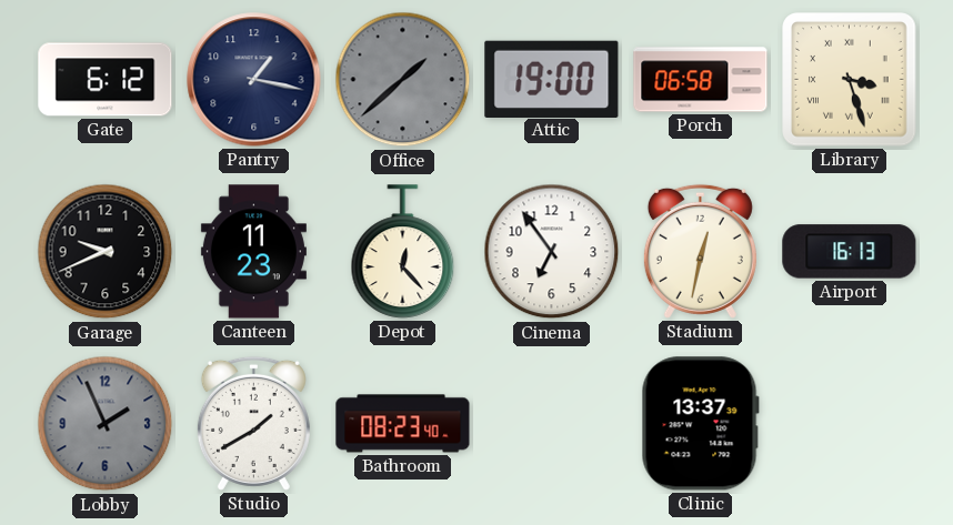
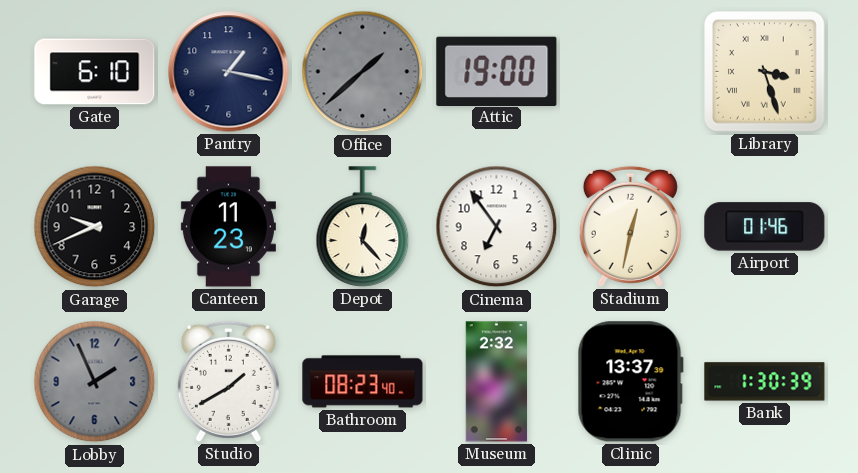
Gate: 6:12 -> 6:10 (95, 72)
Porch: 06:58 -> none (701, 80)
Airport: 16:13 -> 01:46 (765, 227)
Museum: none -> 2:32 (497, 382)
Bank: none -> 1:30 (765, 382)
